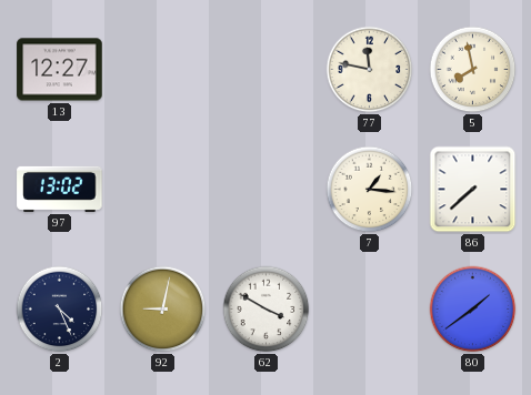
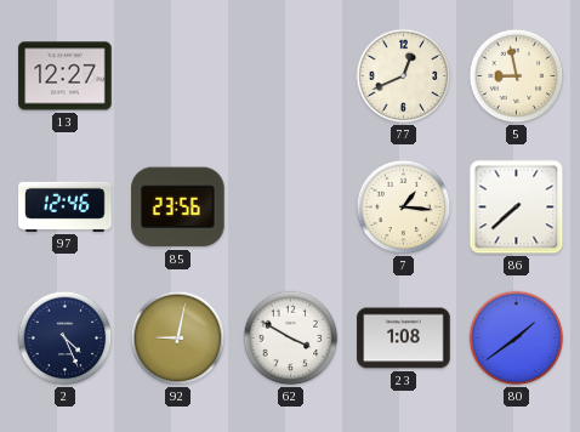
77: 11:47 -> 12:41 (404, 76)
5: 7:58 -> 8:58 (517, 76)
97: 13:02 -> 12:46 (66, 206)
85: none -> 23:56 (178, 208)
23: none -> 1:08 (404, 339)
